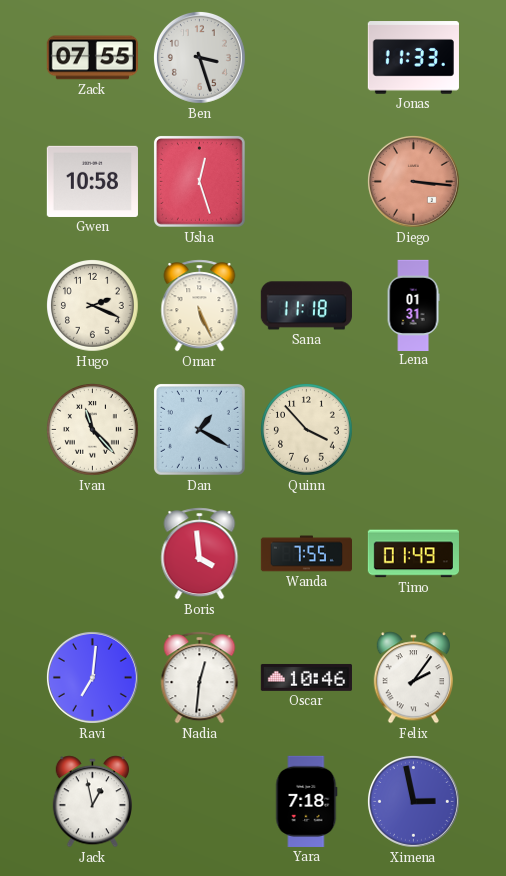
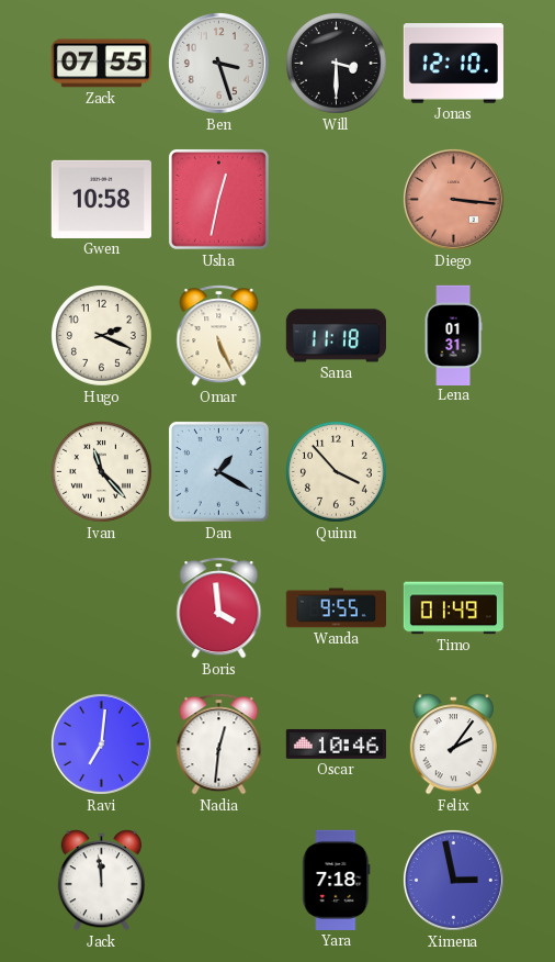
Will: none -> 3:30 (337, 64)
Jonas: 11:33 -> 12:10 (453, 64)
Usha: 12:27 -> 12:32 (218, 199)
Wanda: 7:55 -> 9:55 (336, 608)
Jack: 12:58 -> 11:59 (101, 881)
